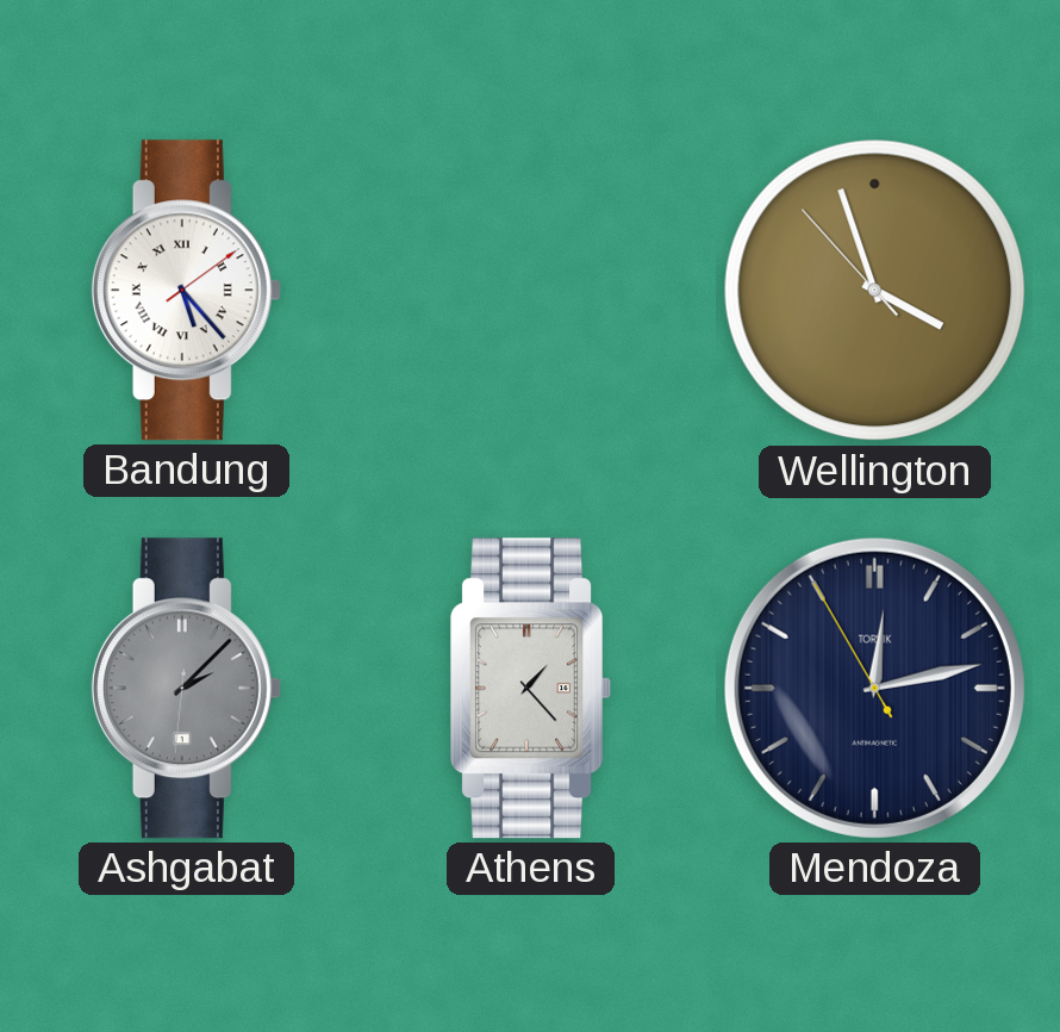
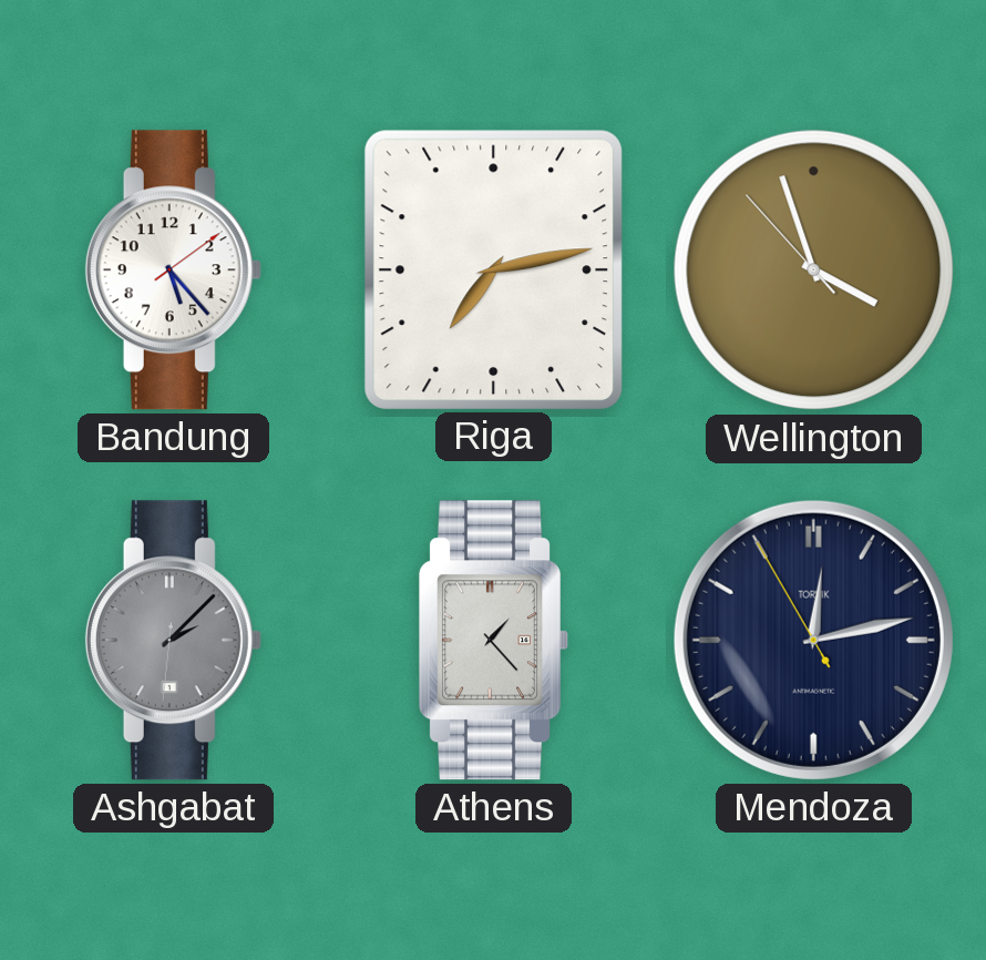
Bandung numerals: Roman -> Arabic (173, 270)
Riga: none -> 7:13 (494, 269)
